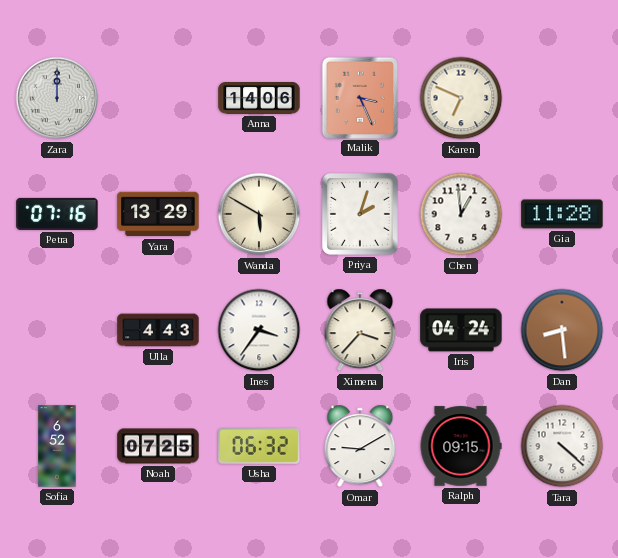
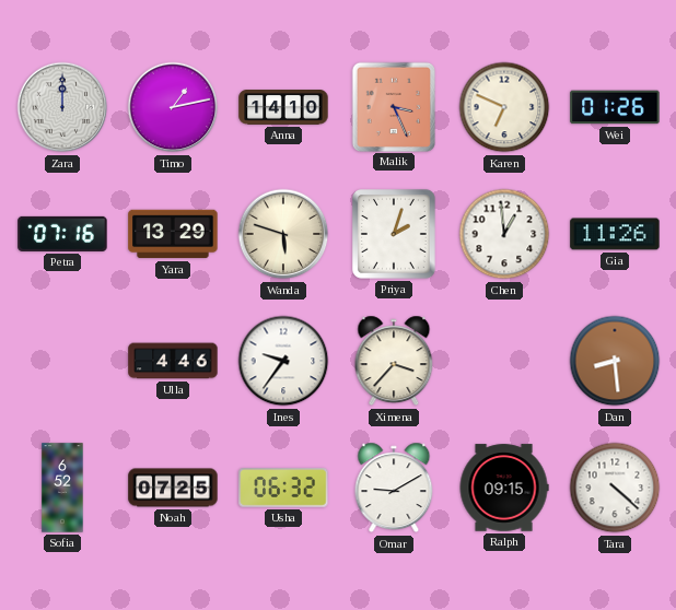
Timo: none -> 1:13 (173, 107)
Anna: 14:06 -> 14:10 (283, 108)
Wei: none -> 01:26 (615, 107)
Wanda: 5:50 -> 5:48 (283, 234)
Gia: 11:28 -> 11:26 (615, 234)
Ulla: 4:43 -> 4:46 (173, 361)
Ines: 3:36 -> 9:36 (283, 361)
Iris: 04:24 -> none (461, 330)
